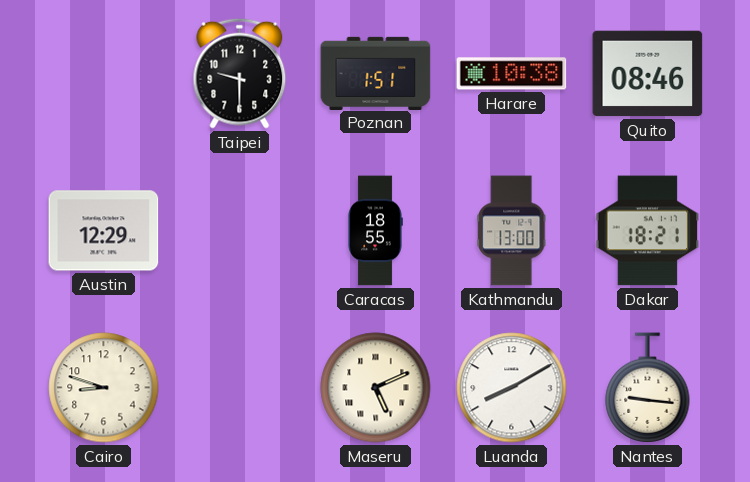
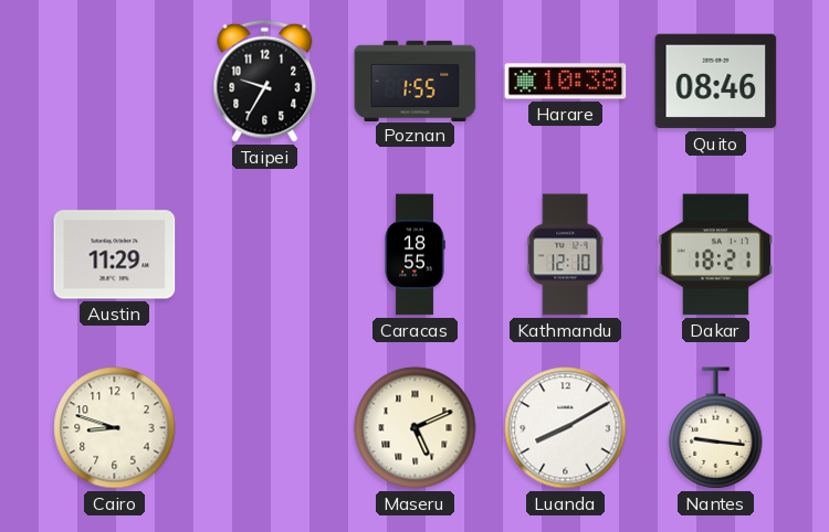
Taipei: 9:30 -> 9:35 (265, 81)
Poznan: 1:51 -> 1:55 (416, 81)
Austin: 12:29 -> 11:29 (115, 255)
Kathmandu: 13:00 -> 12:10 (566, 255)
